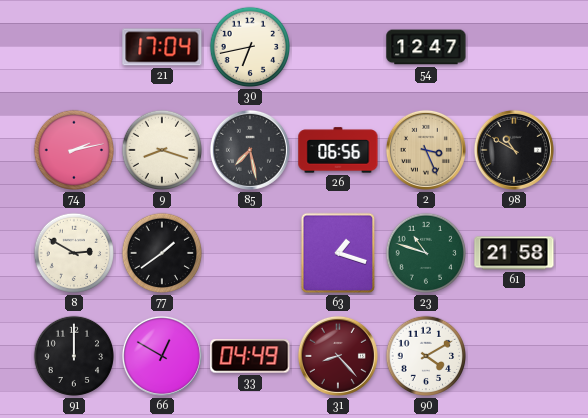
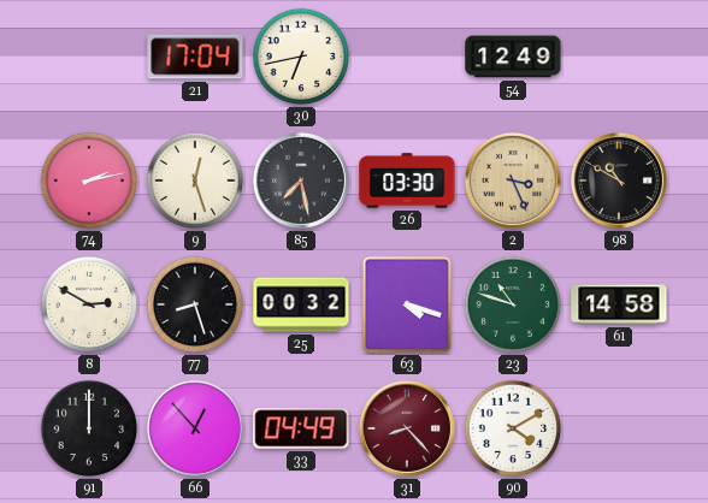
54: 12:47 -> 12:49 (513, 57)
9: 8:18 -> 12:27 (195, 181)
26: 06:56 -> 03:30 (407, 181)
77: 1:39 -> 8:27 (195, 304)
25: none -> 00:32 (301, 304)
63: 1:18 -> 4:18 (407, 304)
61: 21:58 -> 14:58 (619, 304)
66: 12:50 -> 12:53 (195, 428)
